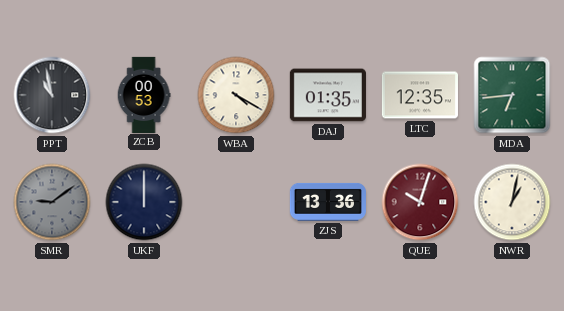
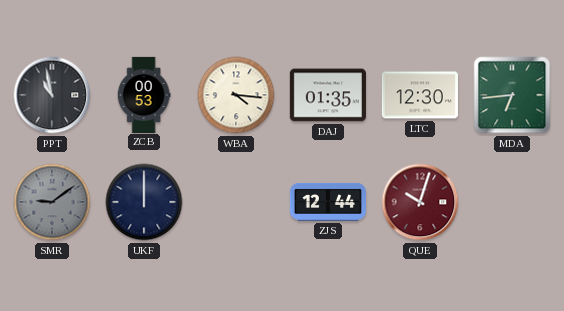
WBA: 4:20 -> 4:16 (236, 95)
LTC: 12:35 -> 12:30 (420, 95)
ZJS: 13:36 -> 12:44 (328, 202)
NWR: 1:02 -> none (512, 202)
